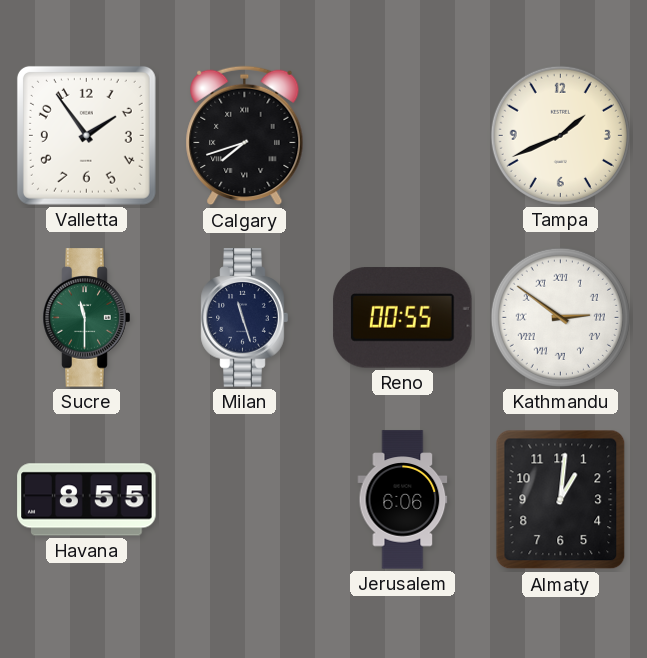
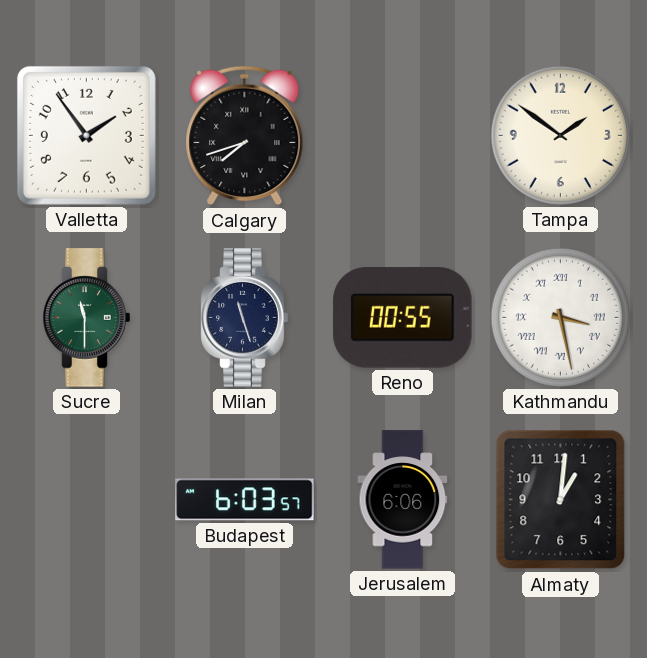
Tampa: 1:41 -> 1:51 (560, 135)
Kathmandu: 2:51 -> 3:28 (560, 317)
Havana: 8:55 -> none (87, 500)
Budapest: none -> 6:03 (245, 500)
